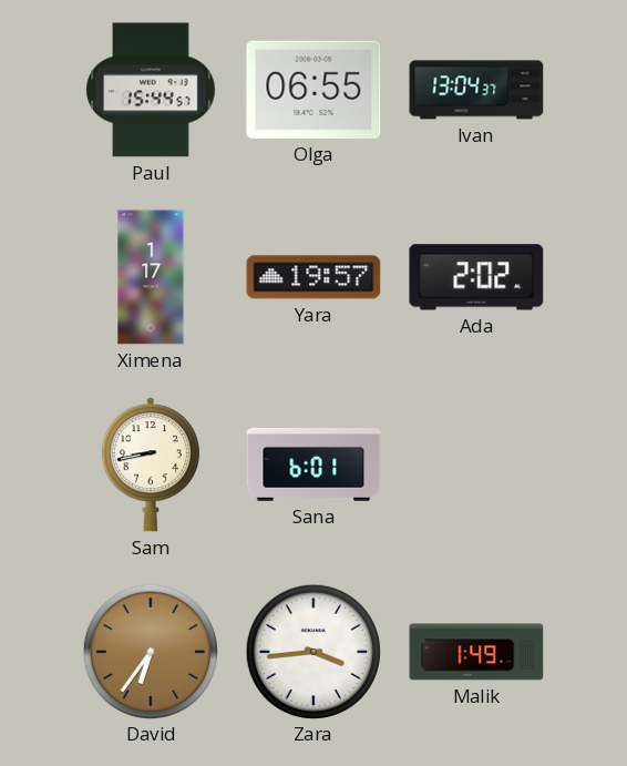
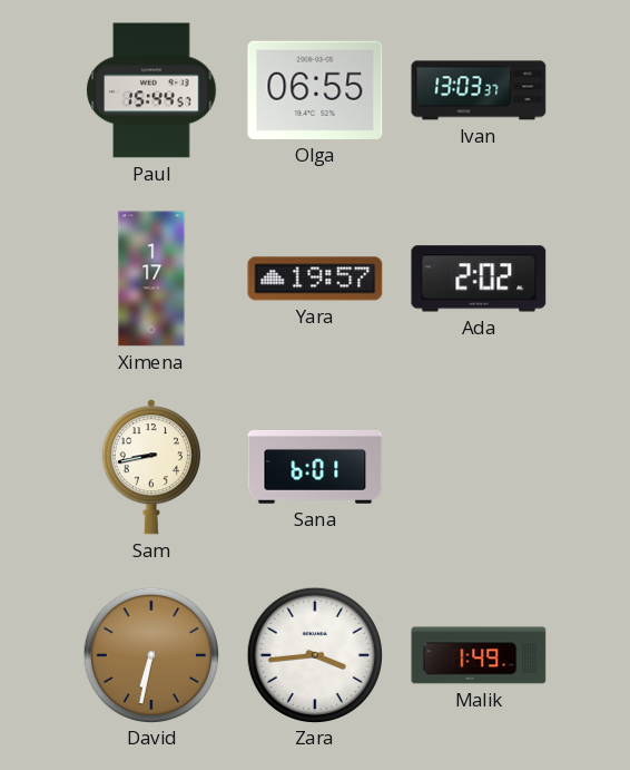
Ivan: 13:04 -> 13:03 (479, 90)
David: 6:36 -> 6:32 (150, 654)
